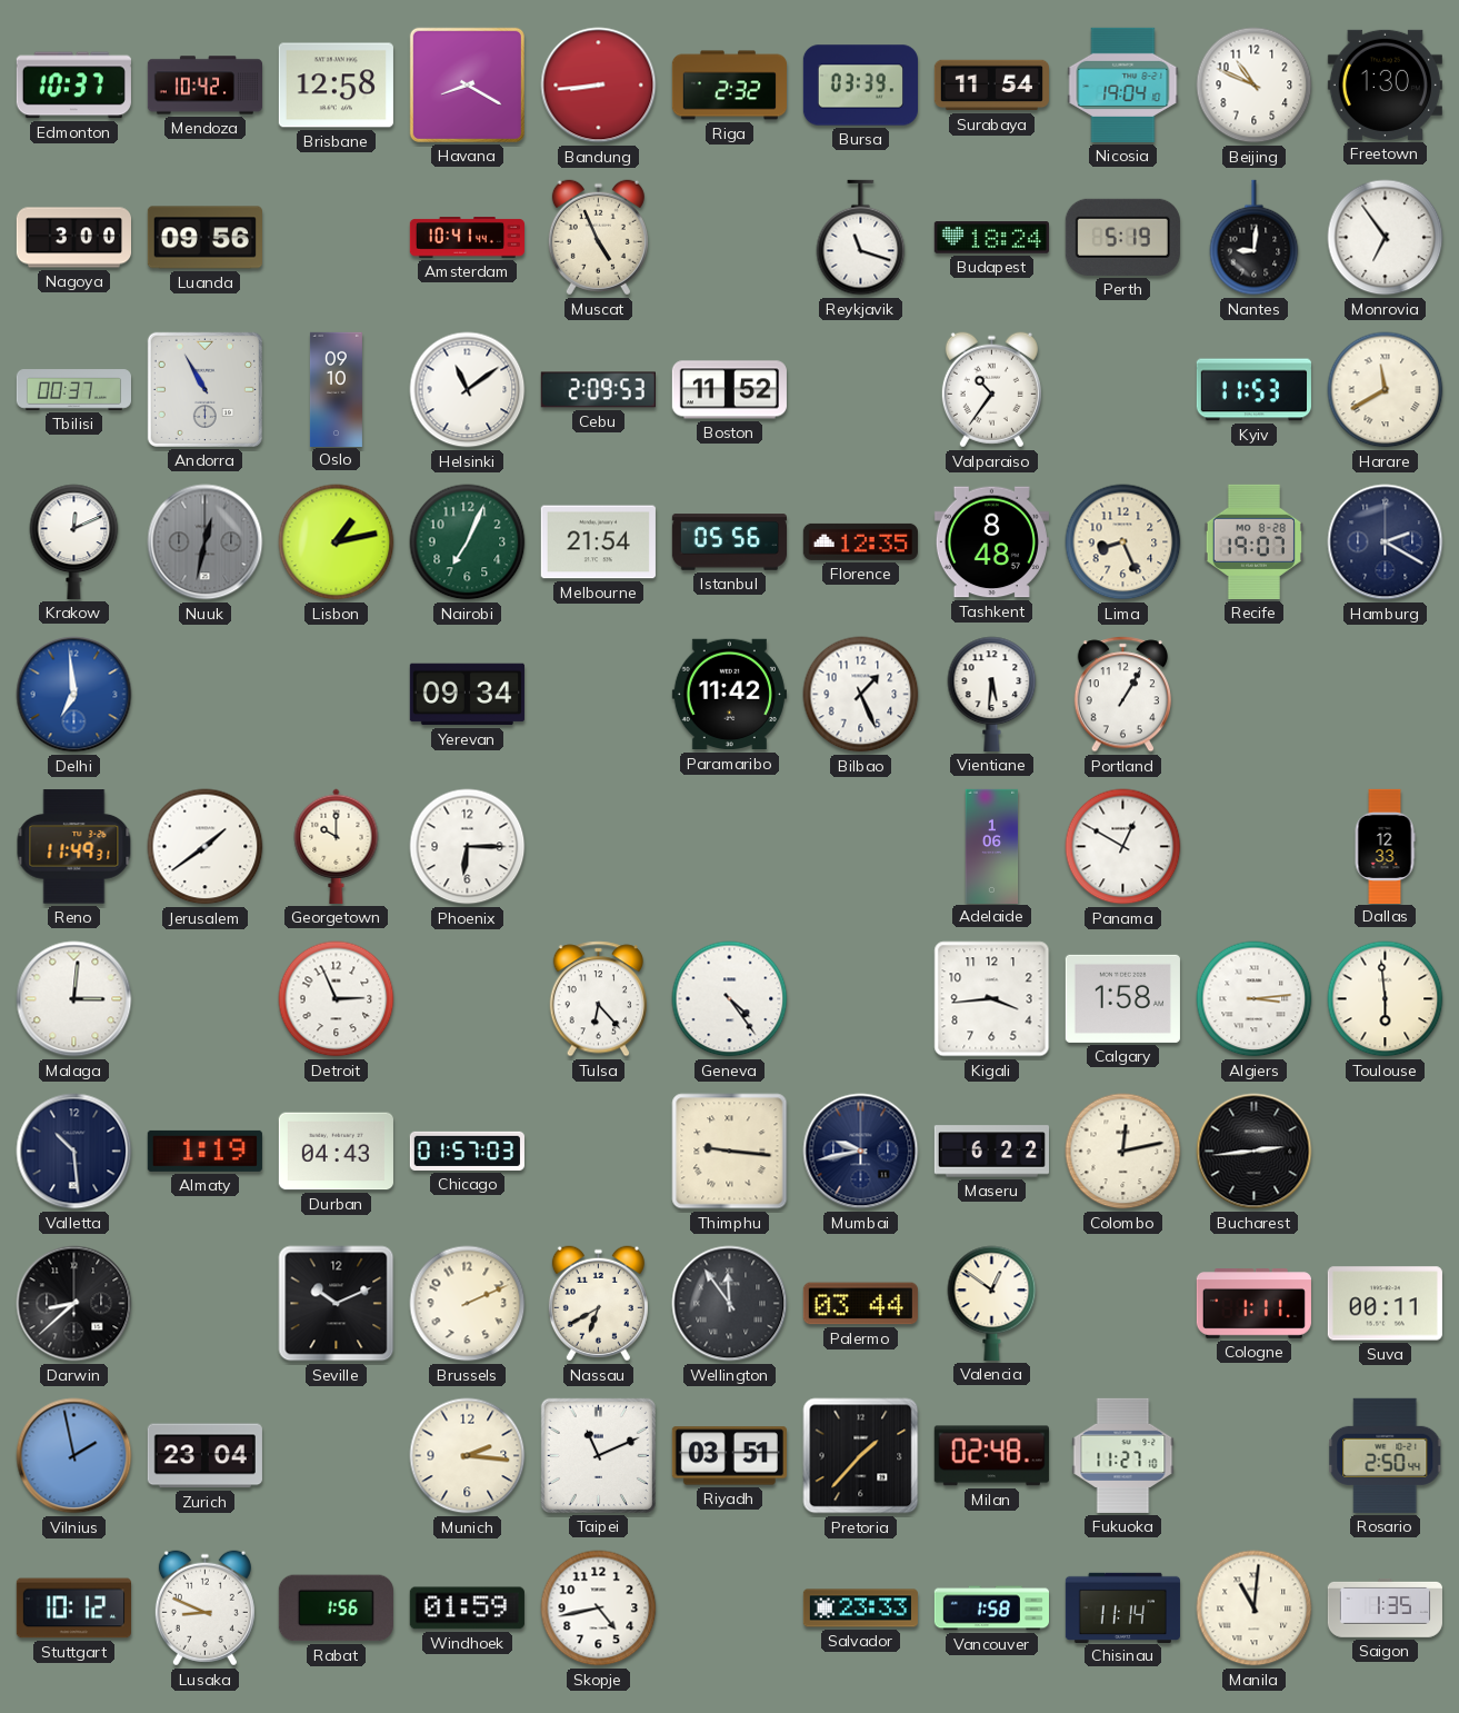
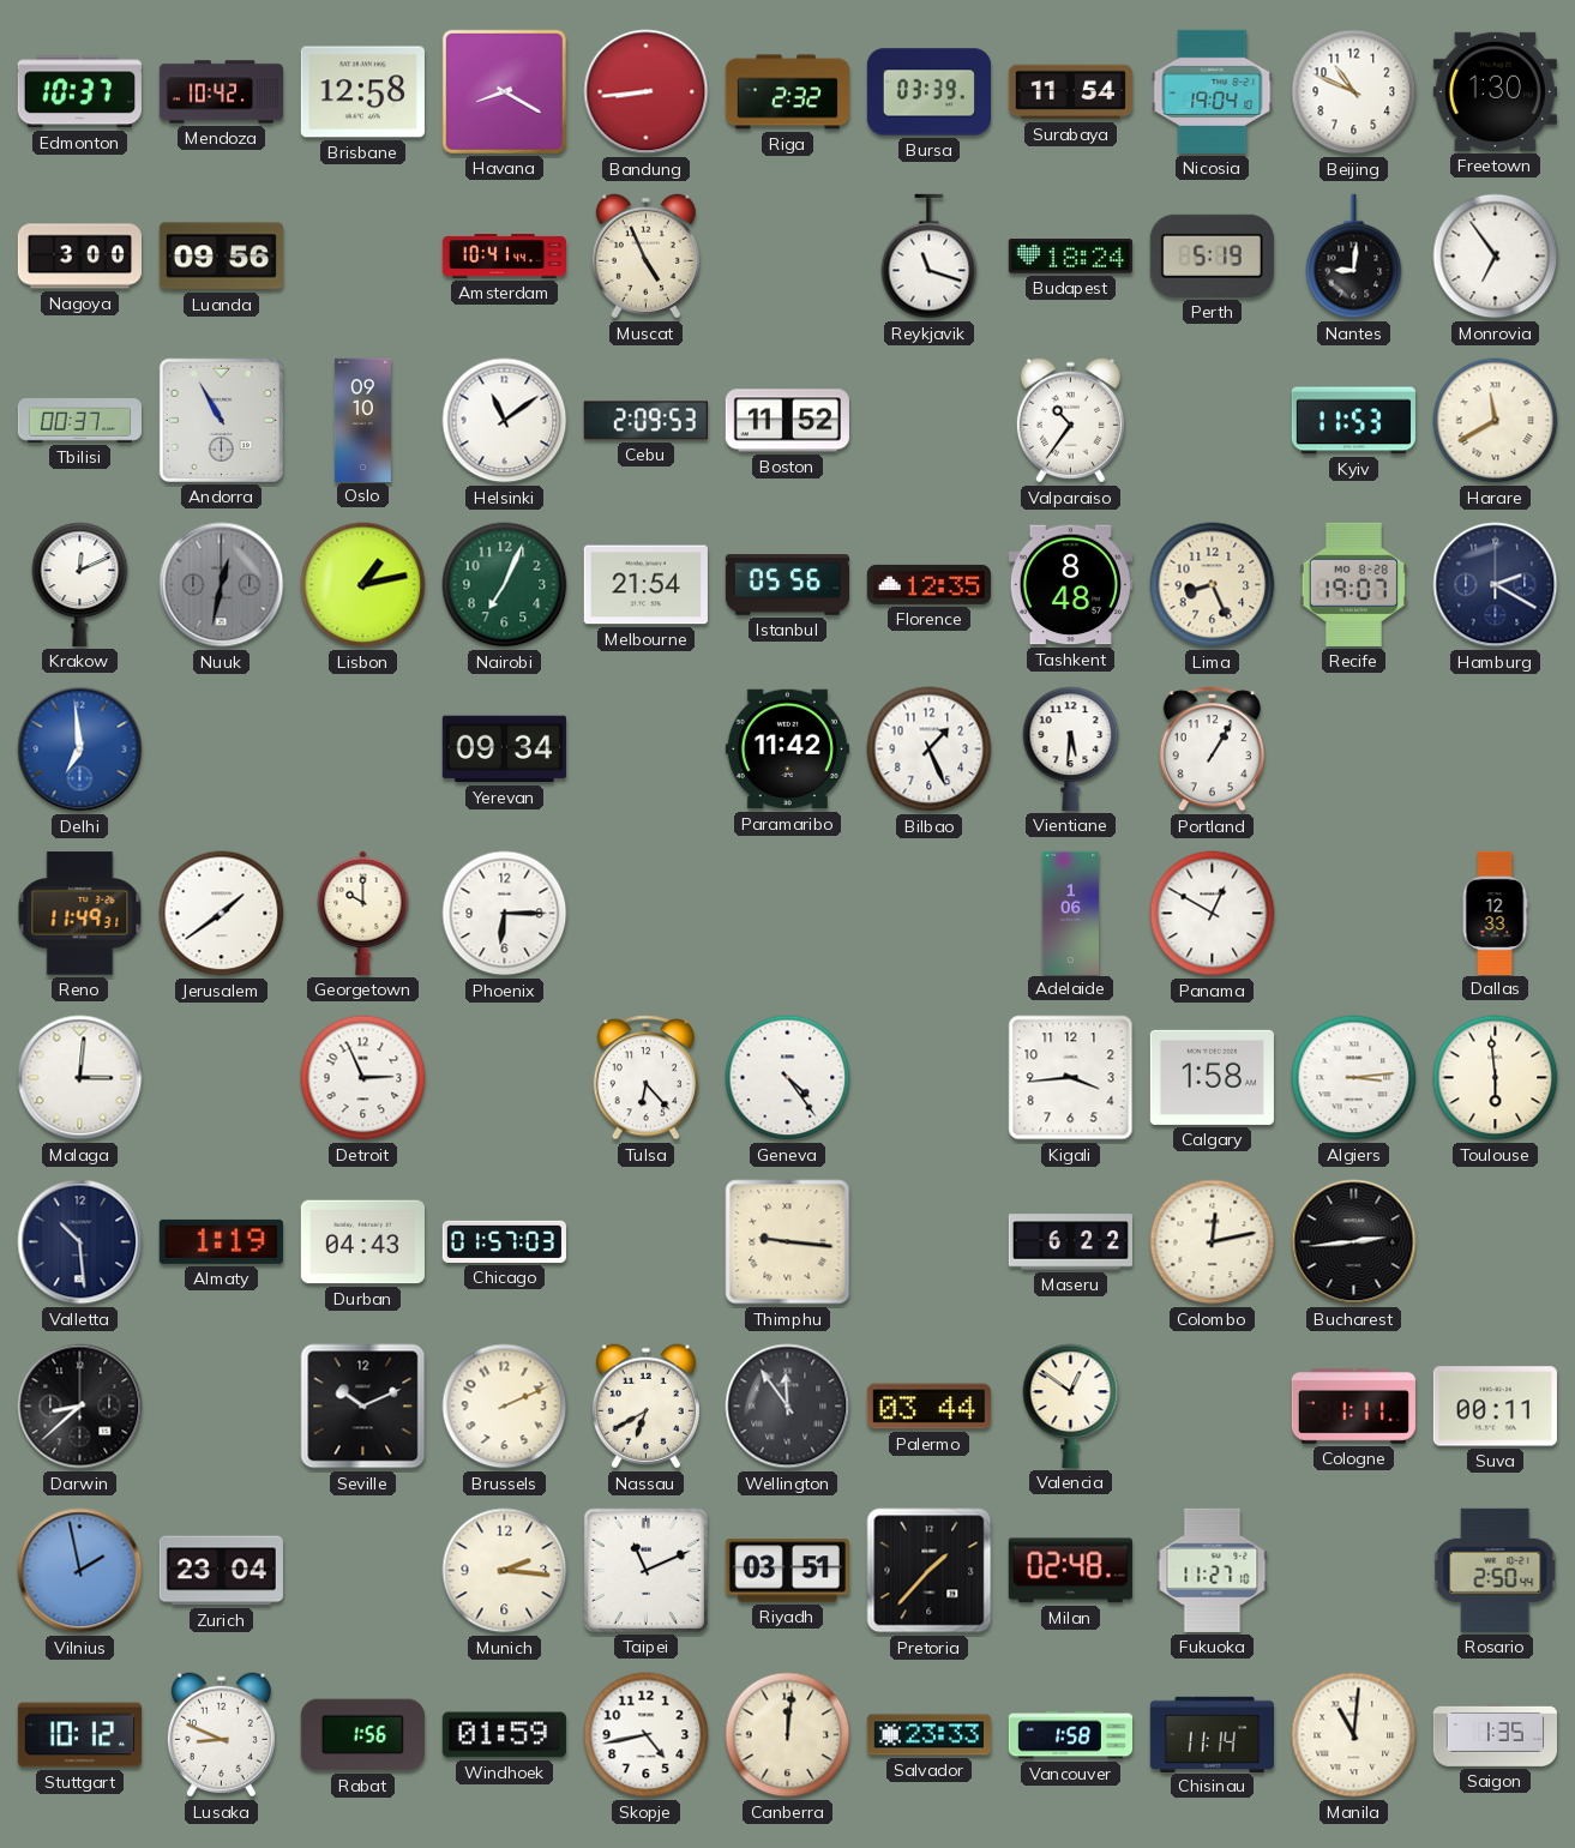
Mumbai: 9:43 -> none (861, 1152)
Canberra: none -> 12:01 (788, 1735)
